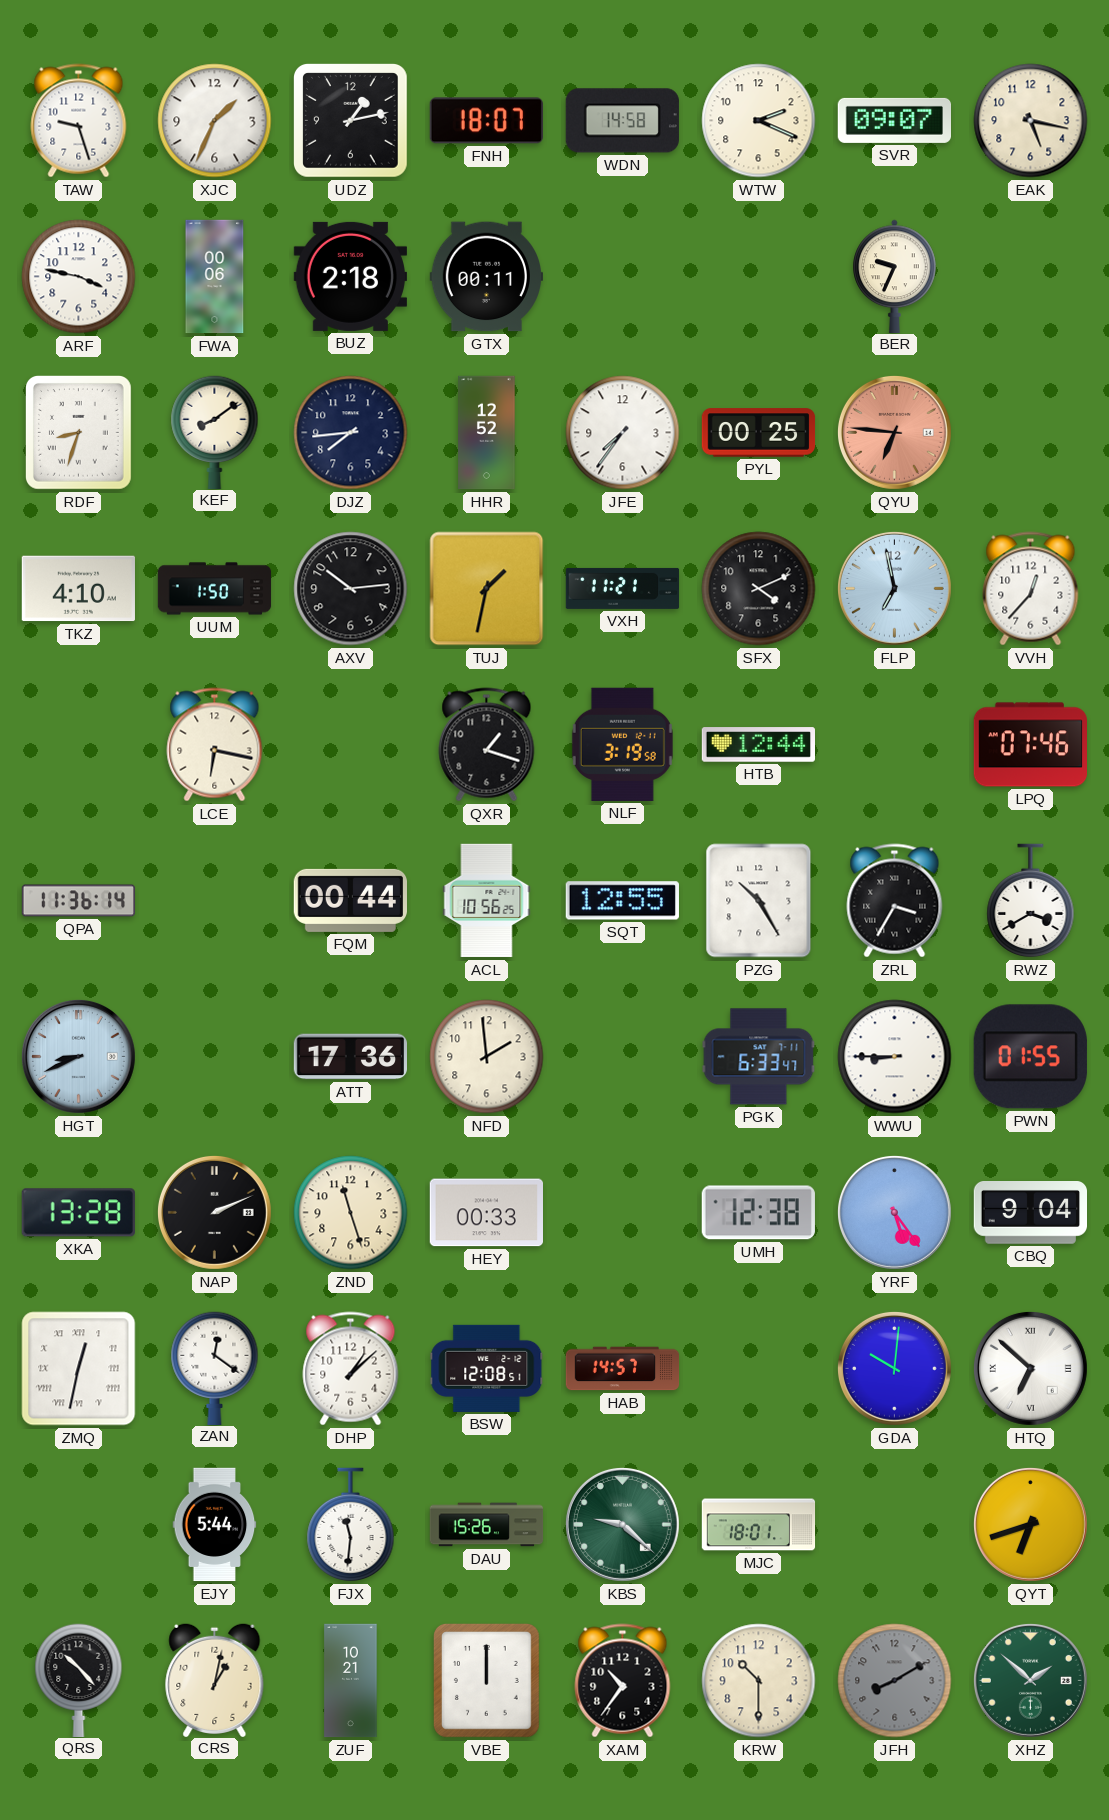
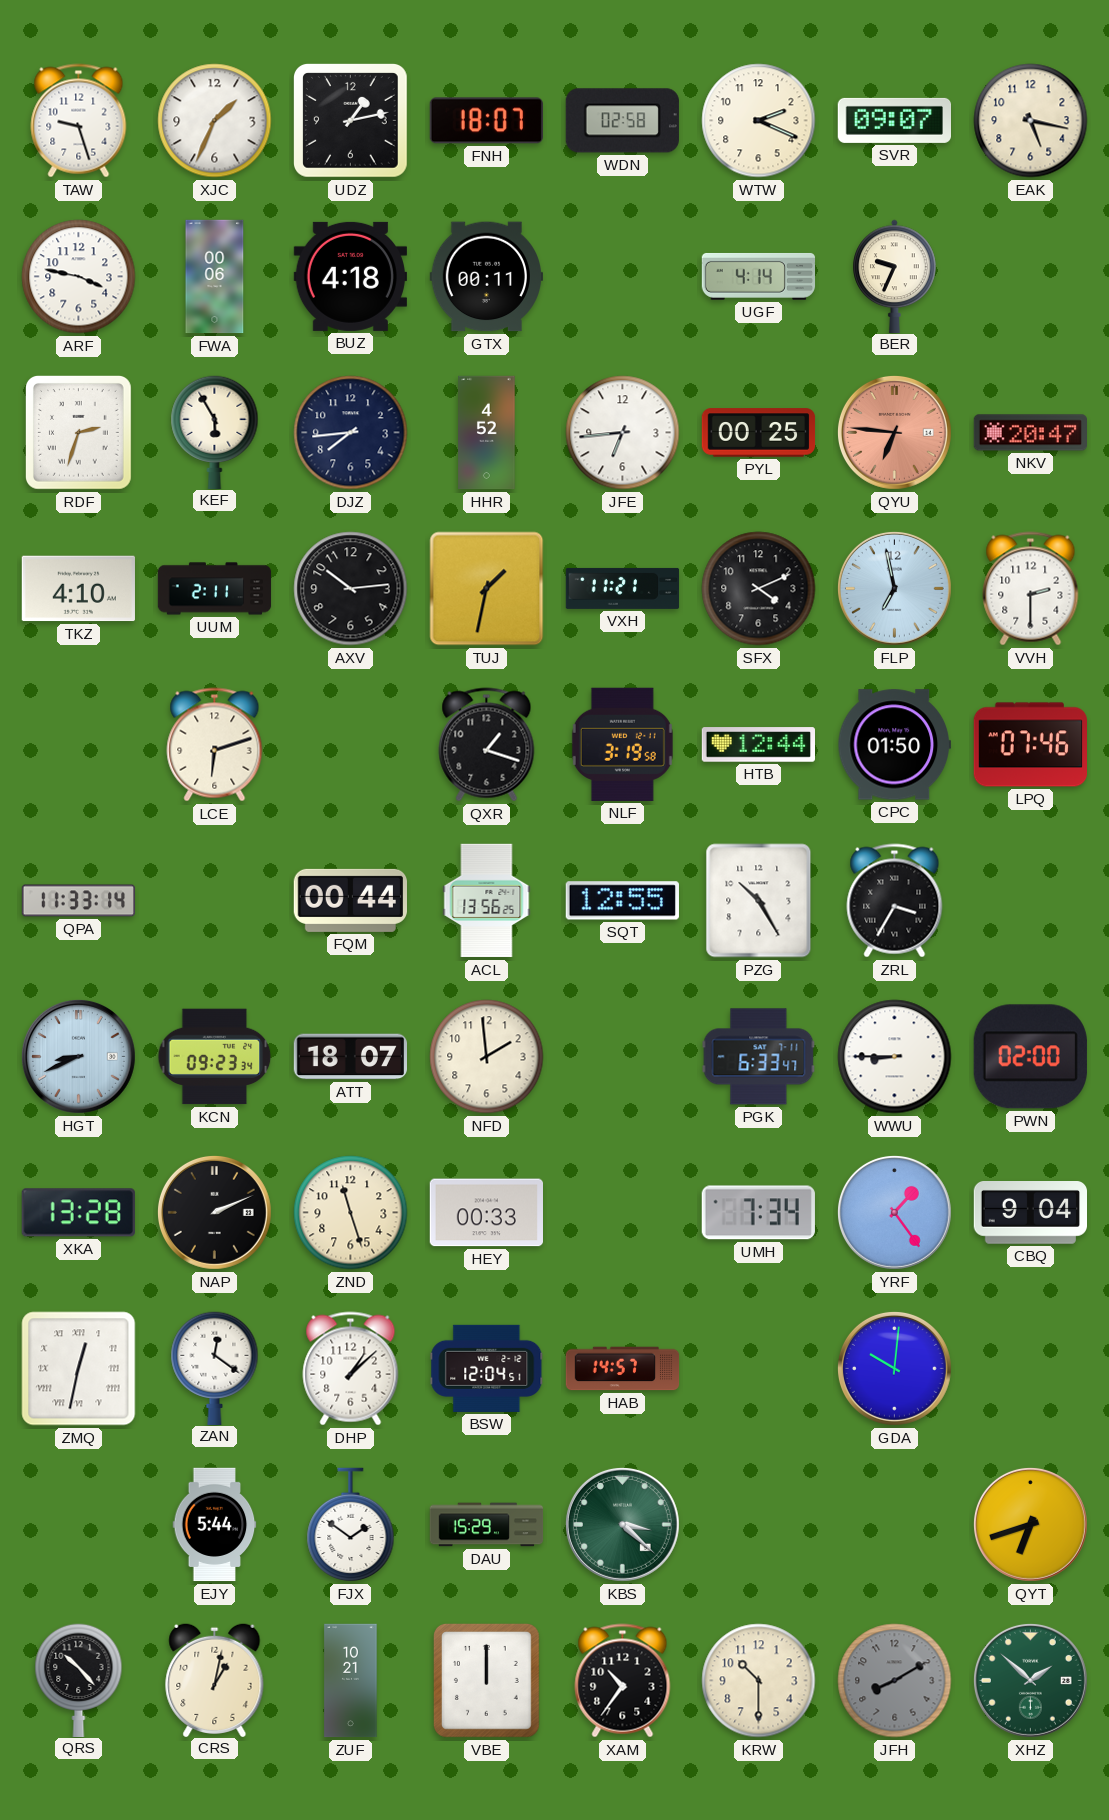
WDN: 14:58 -> 02:58 (622, 121)
BUZ: 2:18 -> 4:18 (350, 276)
UGF: none -> 4:14 (759, 276)
RDF: 8:33 -> 2:33 (78, 433)
KEF: 8:09 -> 5:55 (215, 432)
HHR: 12:52 -> 4:52 (487, 433)
JFE: 7:36 -> 6:44 (623, 433)
NKV: none -> 20:47 (1030, 433)
UUM: 1:50 -> 2:11 (215, 589)
VVH: 12:37 -> 2:30 (1031, 589)
LCE: 6:17 -> 6:12 (215, 745)
CPC: none -> 01:50 (894, 745)
QPA: 11:36 -> 11:33 (79, 901)
ACL: 10:56 -> 13:56 (487, 901)
RWZ: 3:40 -> none (1031, 901)
KCN: none -> 09:23 (215, 1057)
ATT: 17:36 -> 18:07 (351, 1057)
PWN: 01:55 -> 02:00 (1030, 1057)
UMH: 12:38 -> 7:34 (758, 1213)
YRF: 5:24 -> 1:24 (894, 1212)
BSW: 12:08 -> 12:04 (487, 1368)
HTQ: 6:52 -> none (1030, 1368)
FJX: 11:31 -> 1:51 (351, 1525)
DAU: 15:26 -> 15:29 (487, 1525)
KBS: 9:22 -> 3:22 (622, 1524)
MJC: 18:01 -> none (759, 1525)
